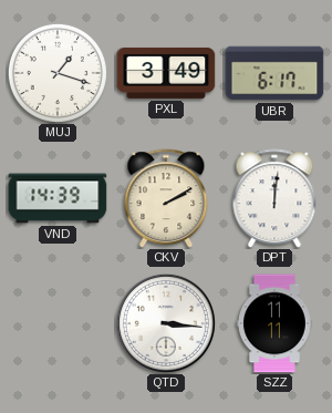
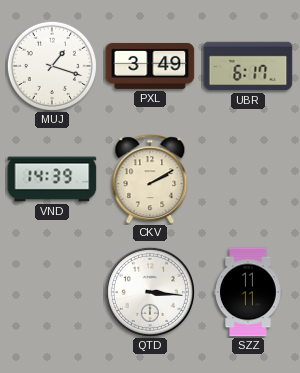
DPT: 12:01 -> none (274, 198)
